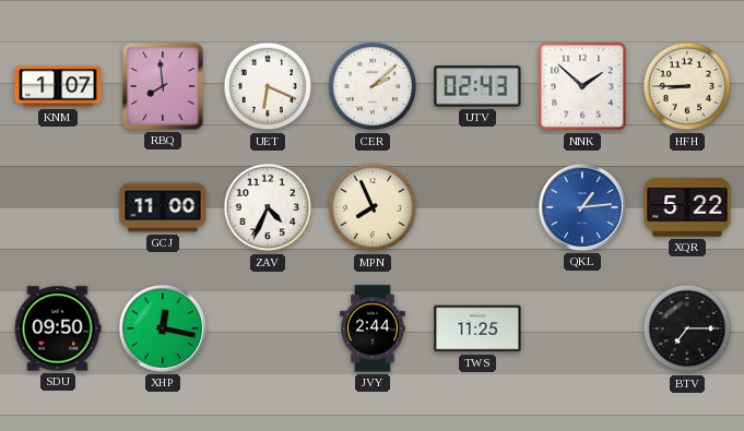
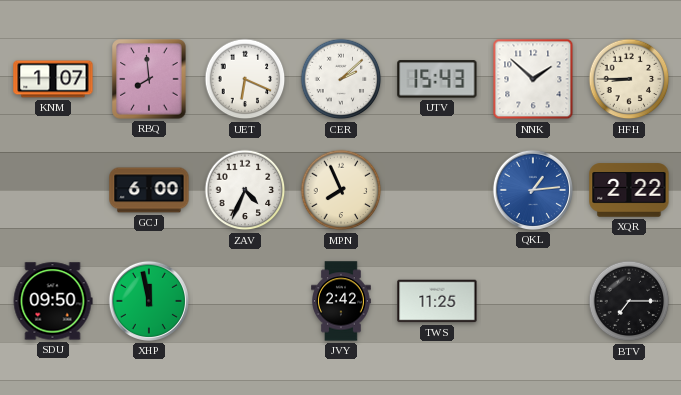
UTV: 02:43 -> 15:43 (437, 79)
GCJ: 11:00 -> 6:00 (149, 190)
XQR: 5:22 -> 2:22 (629, 190)
XHP: 12:17 -> 11:58 (149, 301)
JVY: 2:44 -> 2:42 (342, 301)
